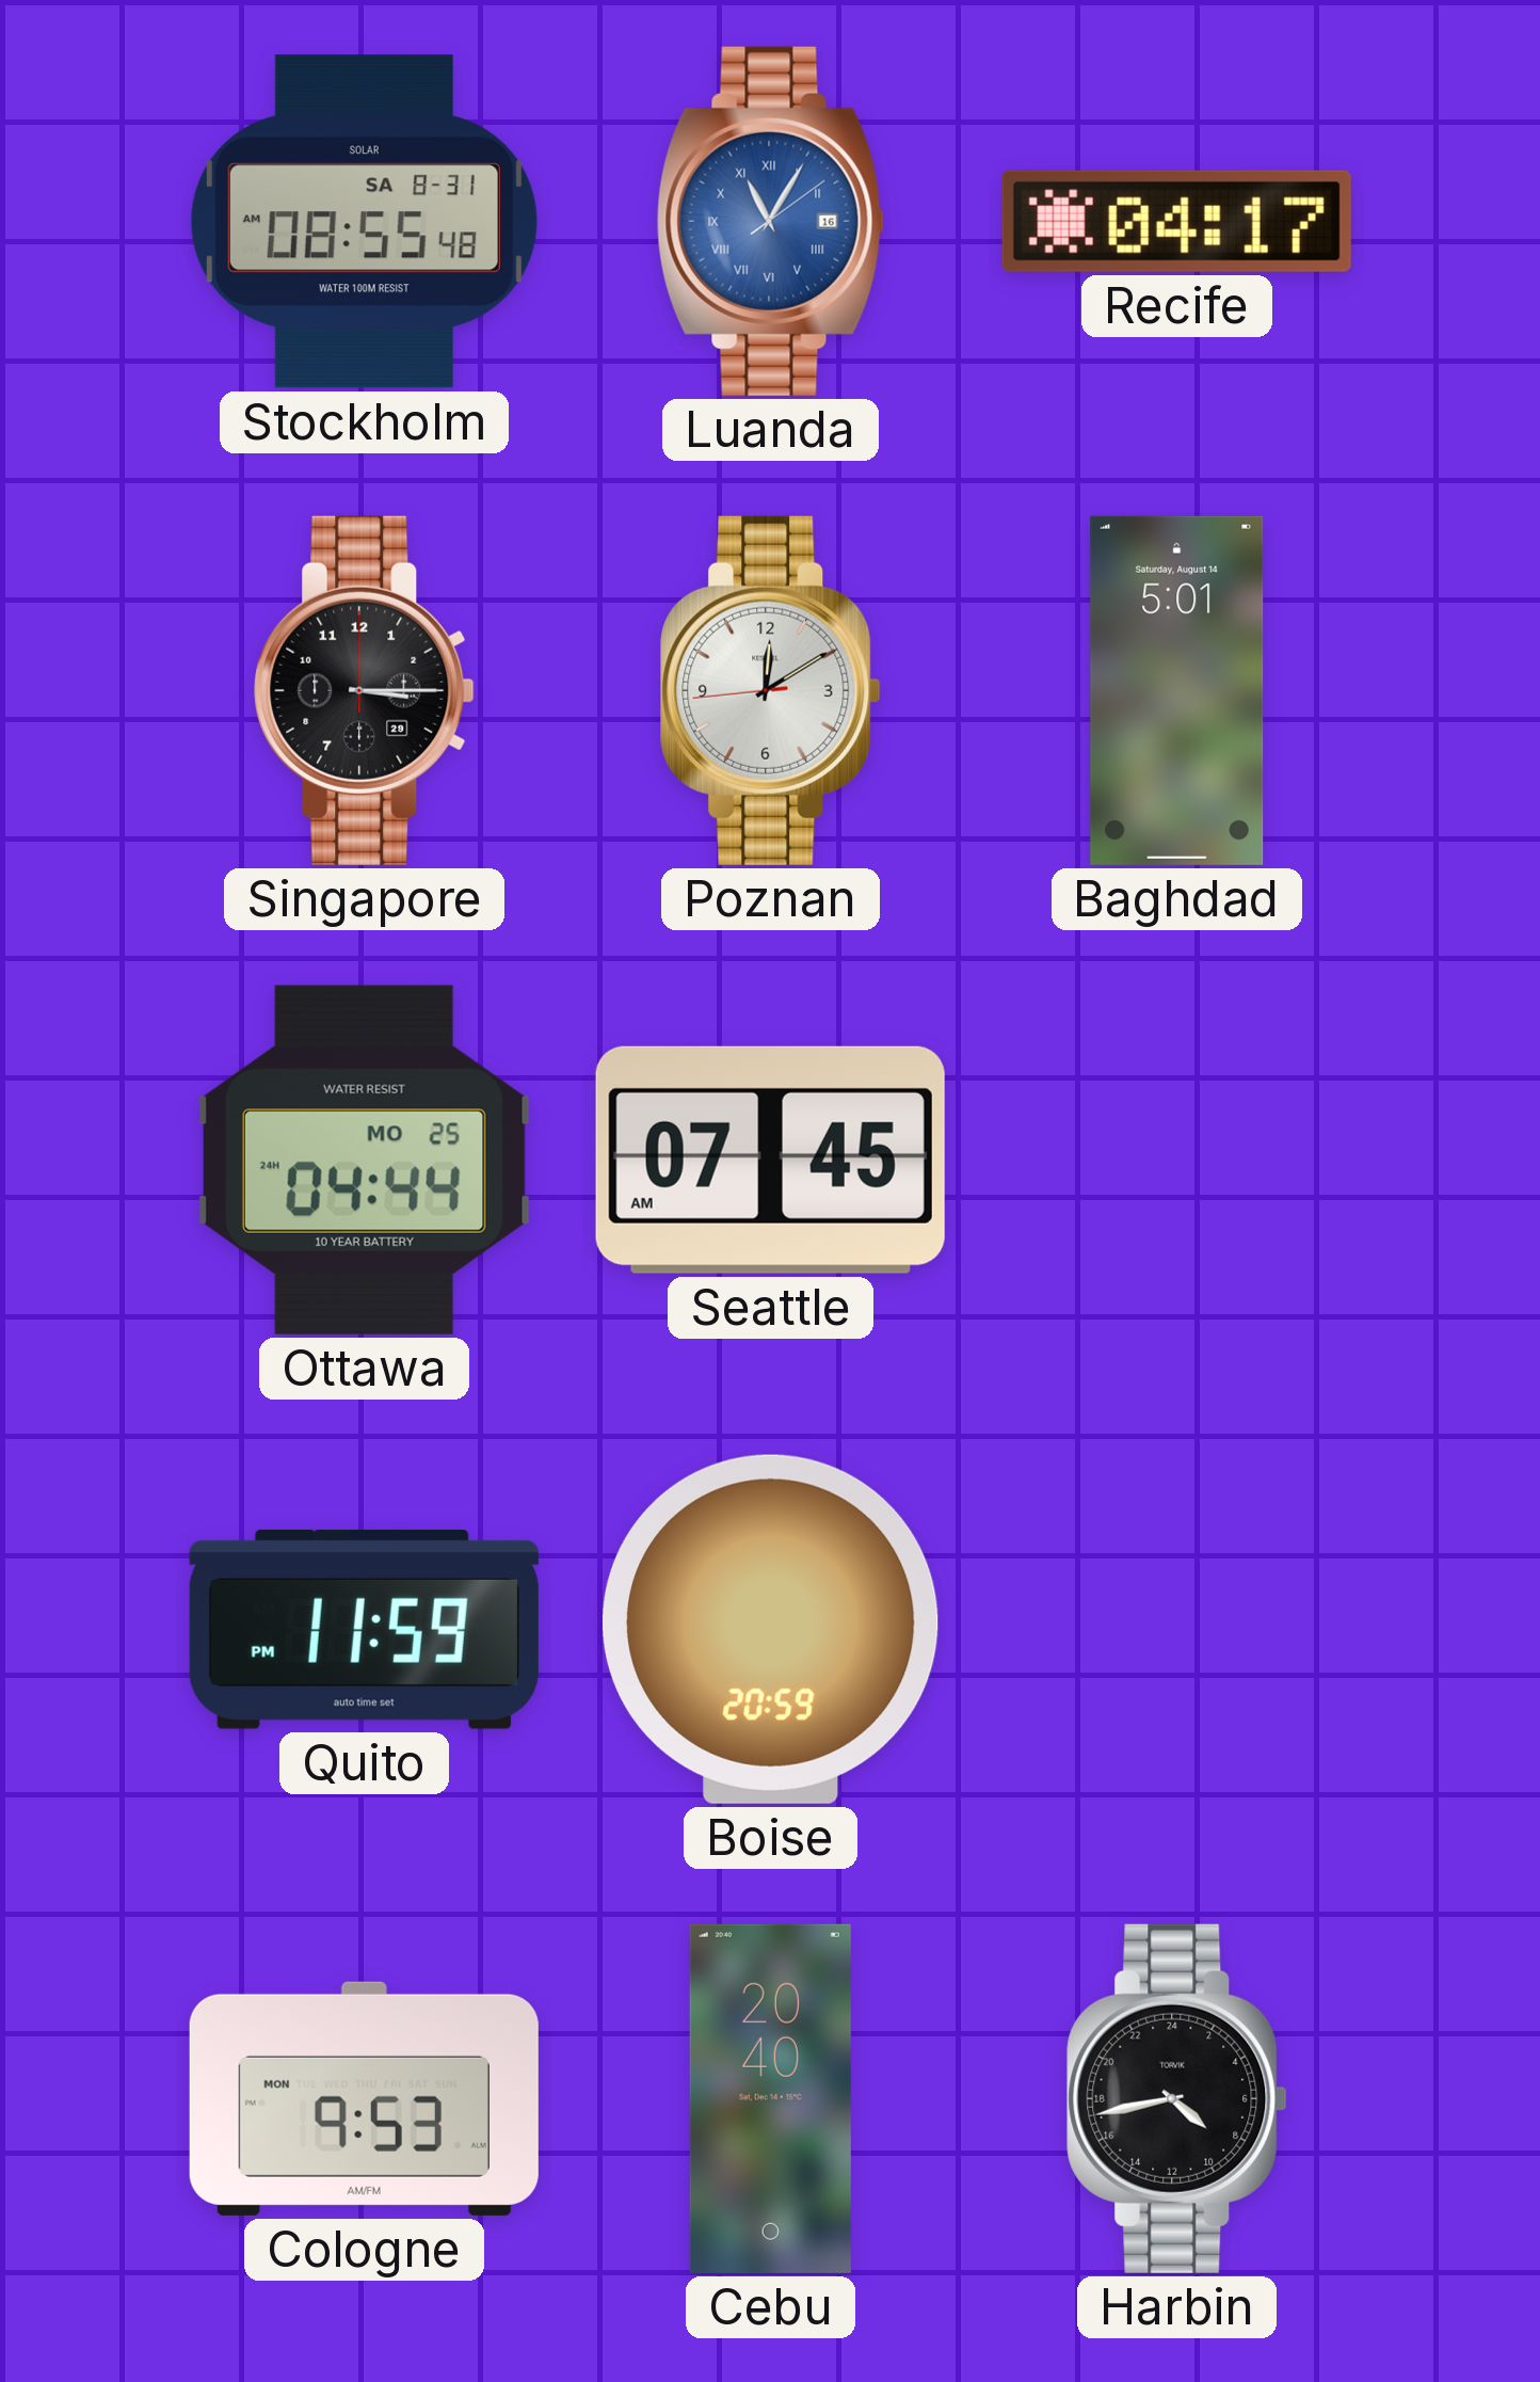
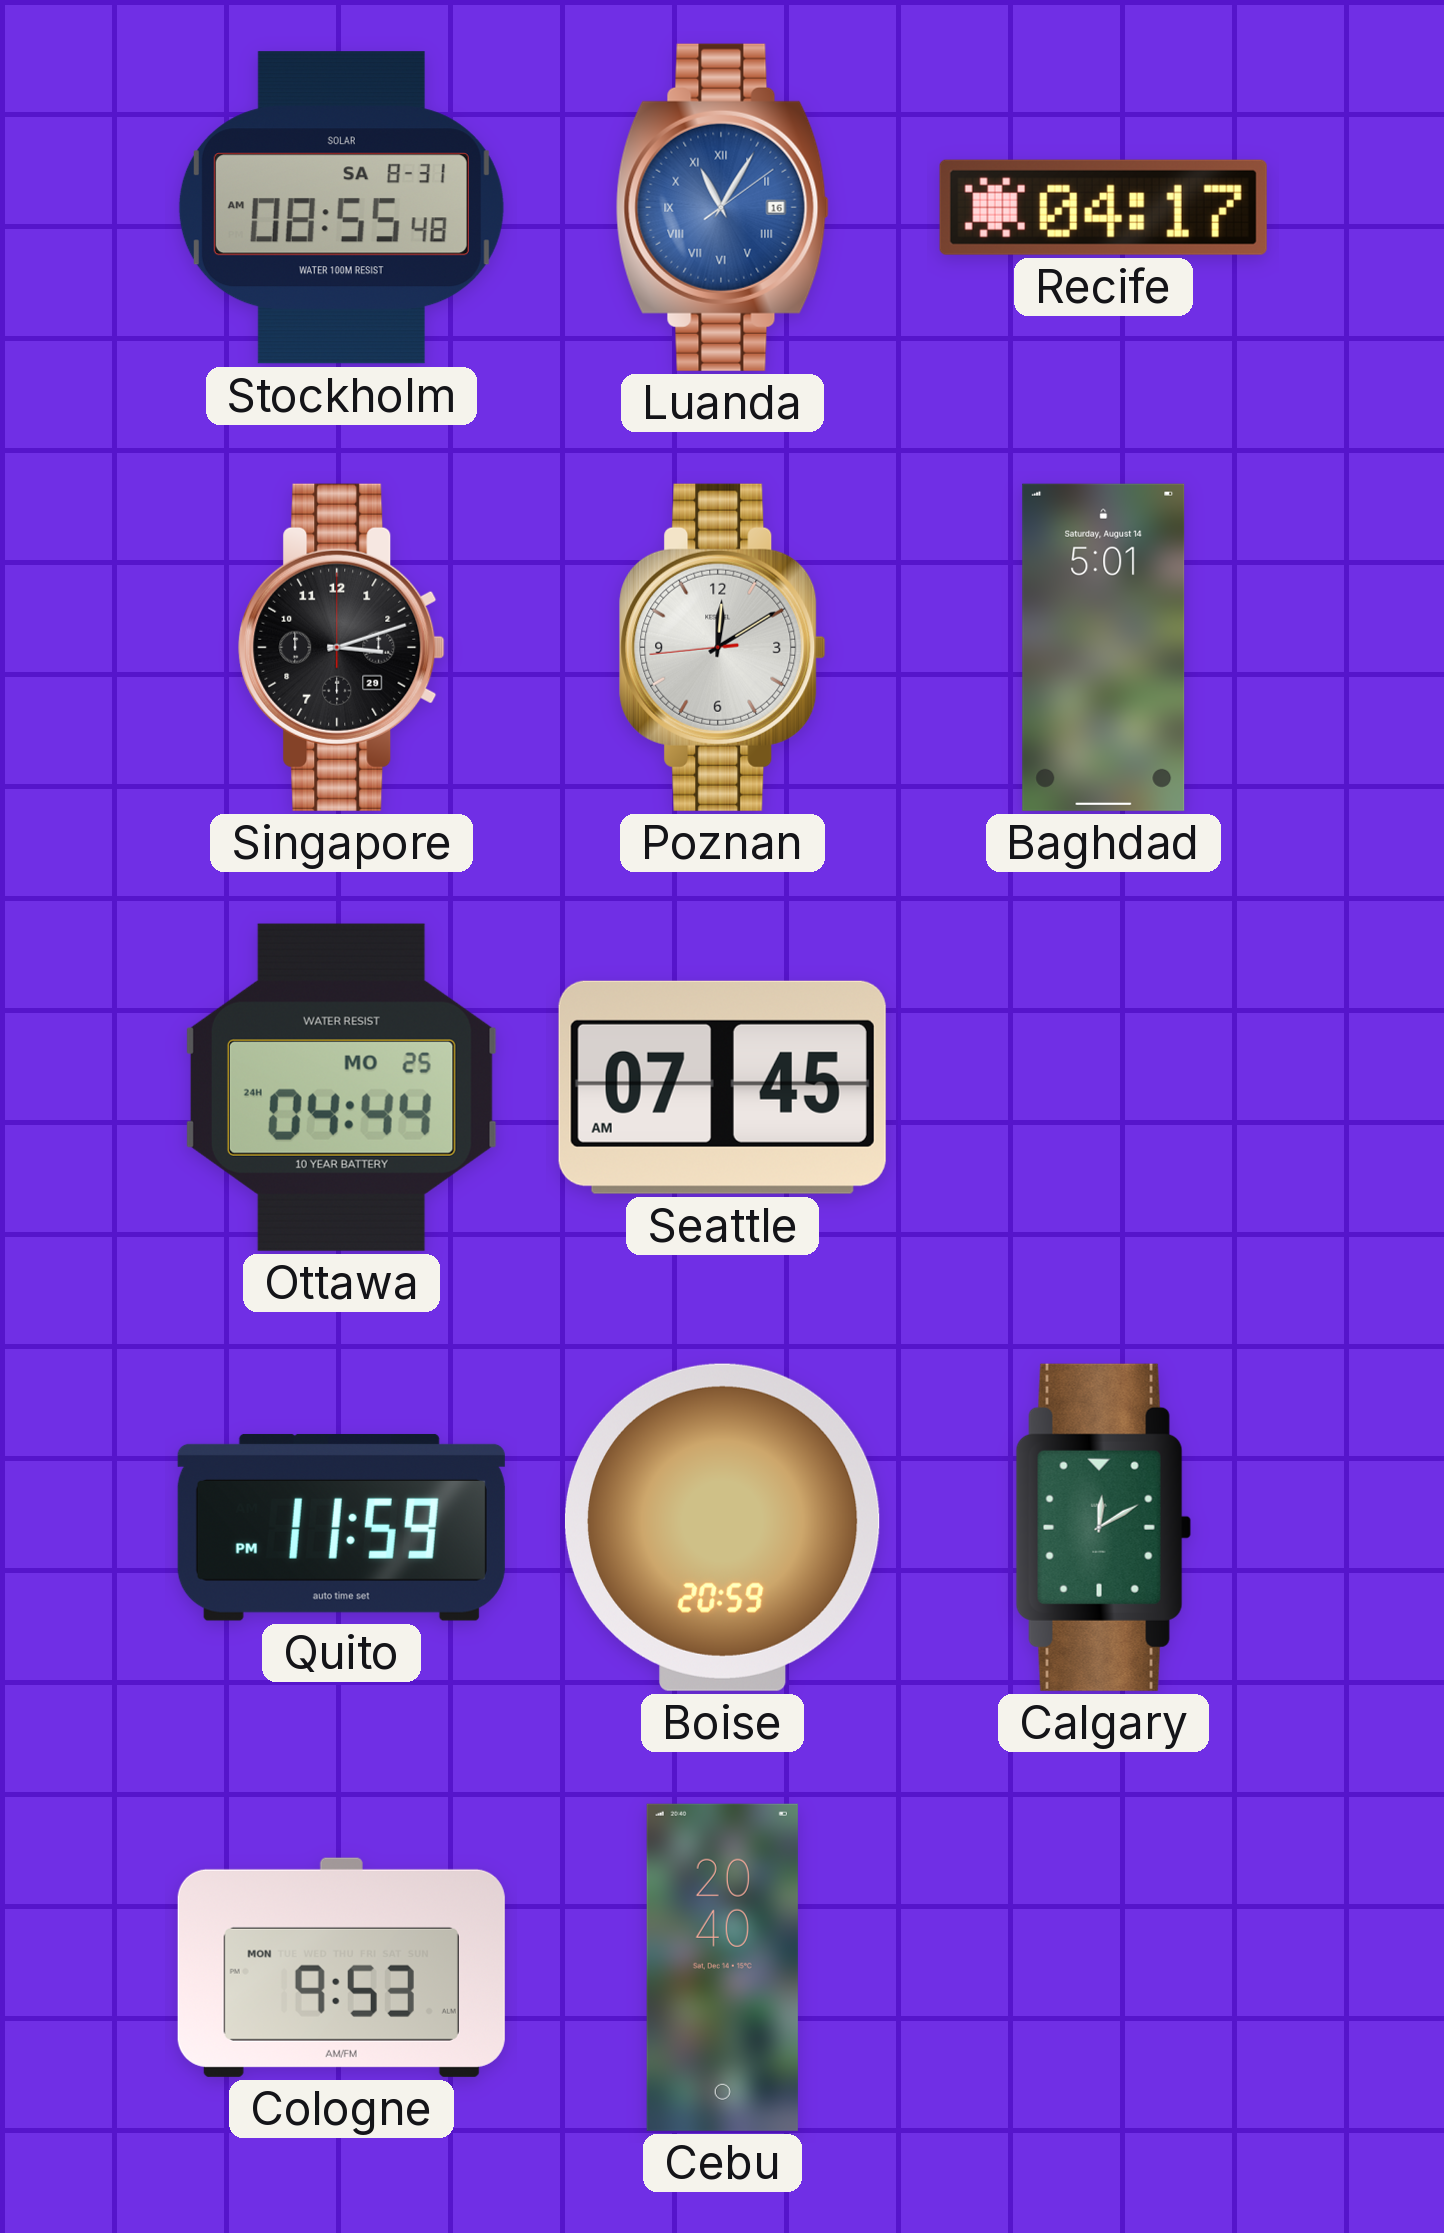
Singapore: 3:15 -> 3:12 (342, 647)
Calgary: none -> 12:10 (1103, 1527)
Harbin: 8:43 -> none (1177, 2098)
